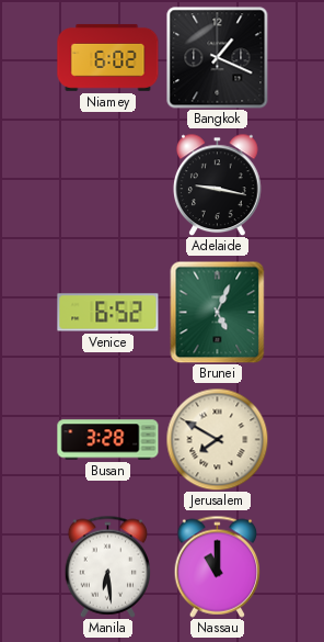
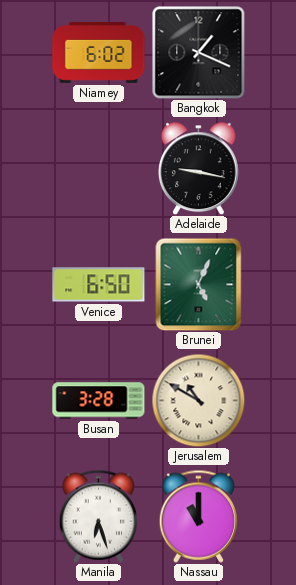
Venice: 6:52 -> 6:50 (99, 285)
Jerusalem: 7:50 -> 10:50 (198, 400)
Manila: 6:29 -> 6:27 (99, 516)
